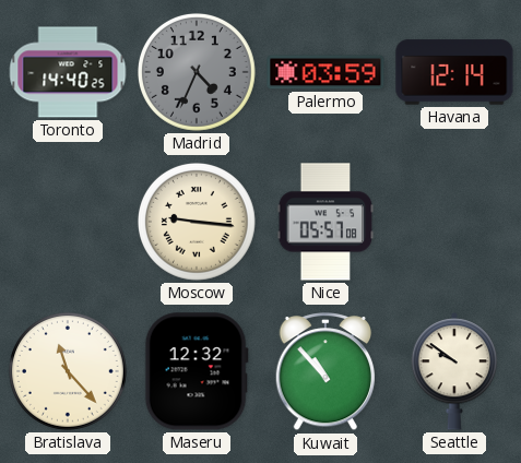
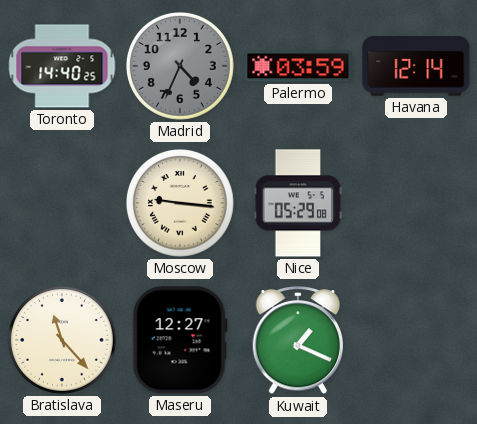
Nice: 05:57 -> 05:29 (298, 203)
Maseru: 12:32 -> 12:27 (180, 340)
Kuwait: 10:53 -> 1:19 (298, 341)
Seattle: 9:51 -> none (454, 371)
